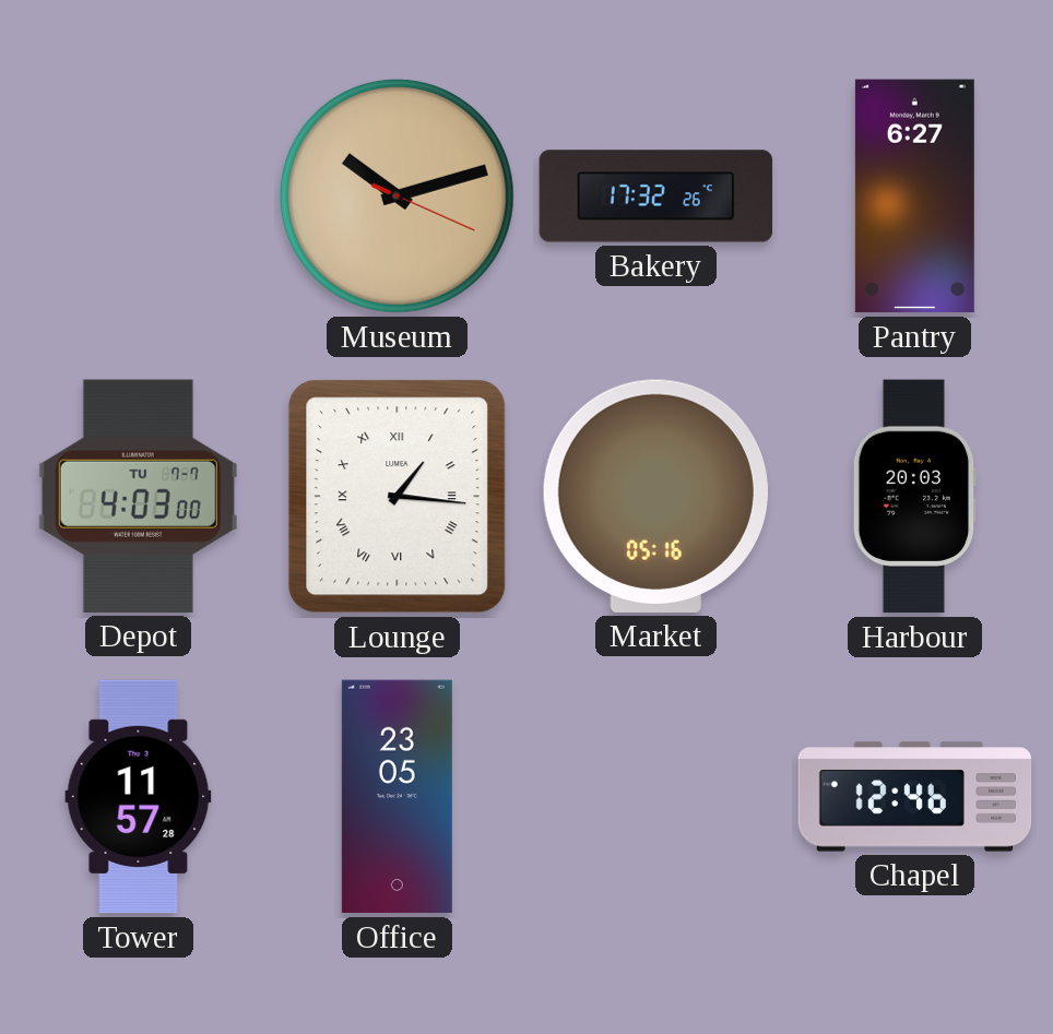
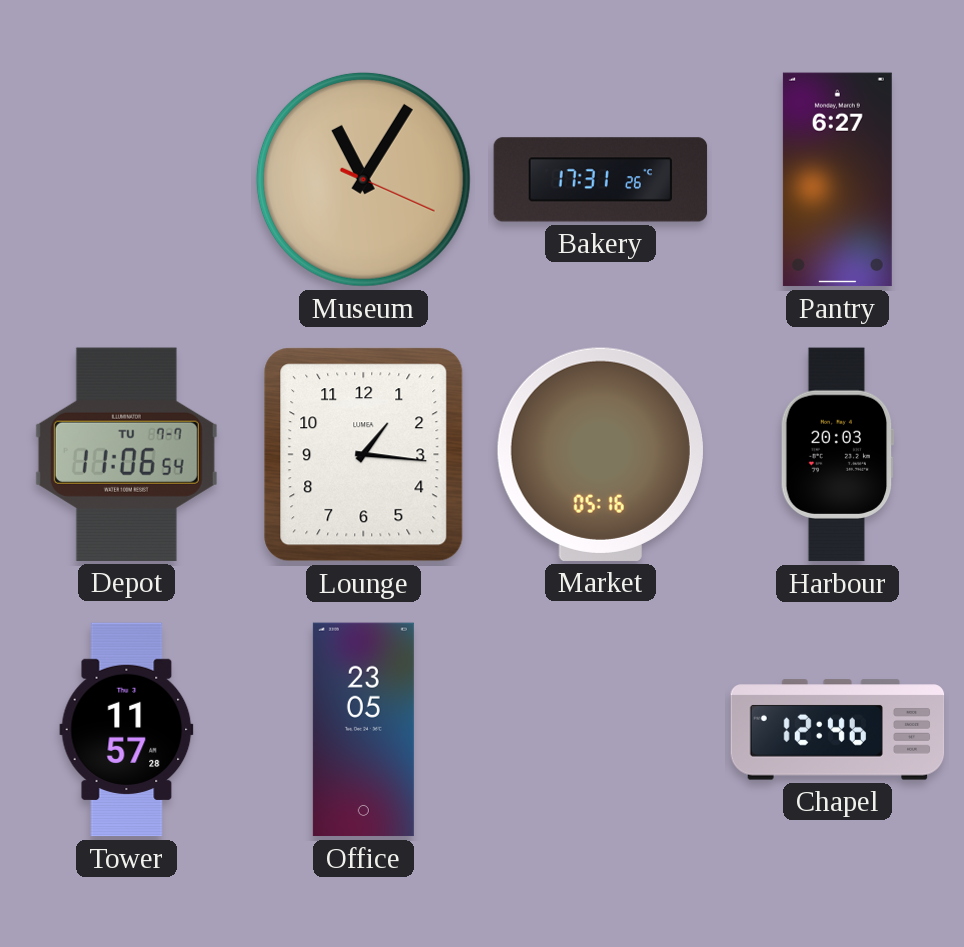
Museum: 10:12 -> 11:05 (363, 179)
Bakery: 17:32 -> 17:31 (601, 180)
Depot: 4:03 -> 11:06 (126, 454)
Lounge numerals: Roman -> Arabic (364, 455)
